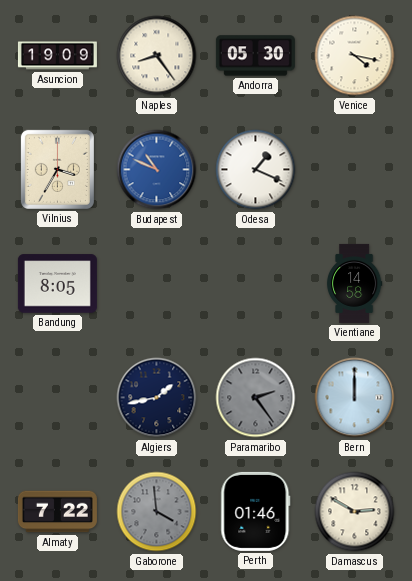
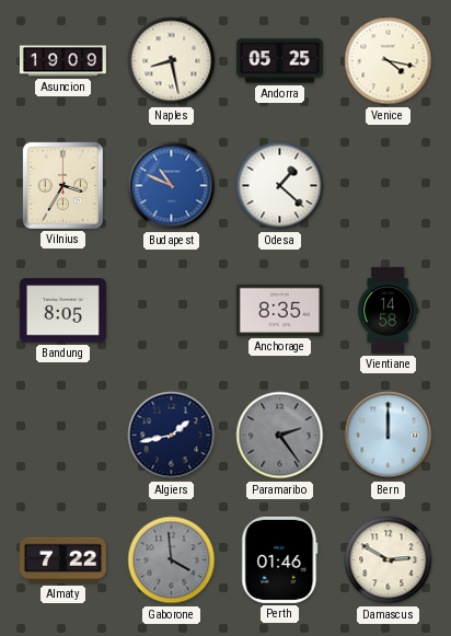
Naples: 8:24 -> 8:28 (172, 61)
Andorra: 05:30 -> 05:25 (279, 61)
Odesa: 1:19 -> 1:22 (280, 186)
Anchorage: none -> 8:35 (279, 310)
